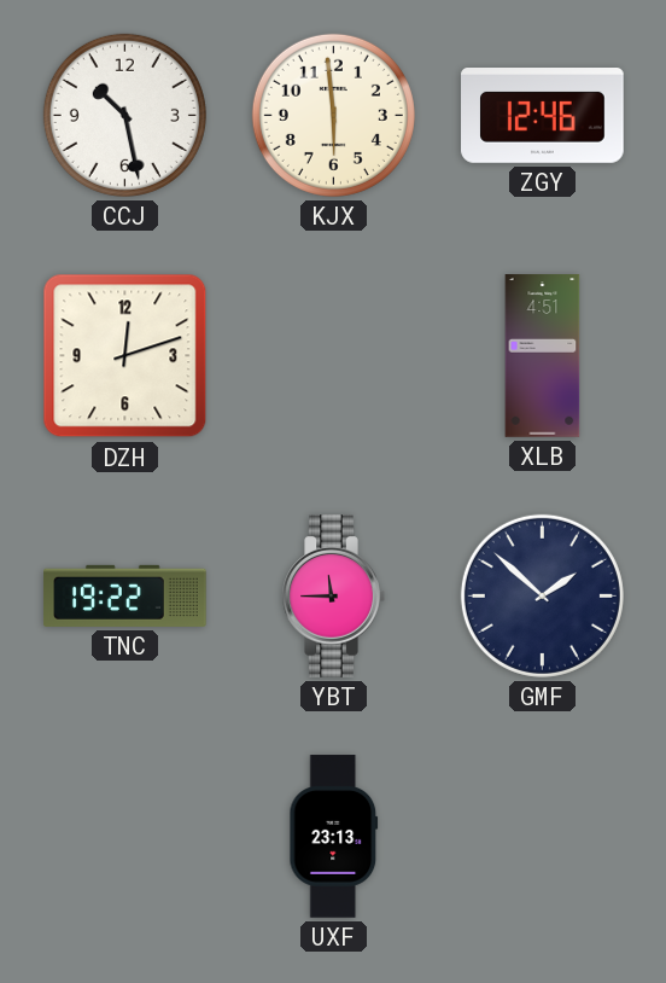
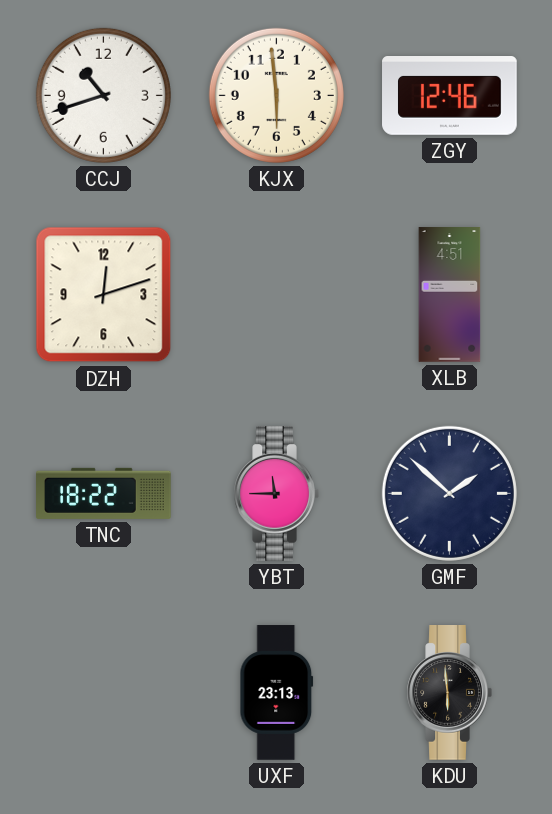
CCJ: 10:28 -> 10:42 (103, 95)
TNC: 19:22 -> 18:22 (104, 493)
KDU: none -> 5:59 (449, 693)
